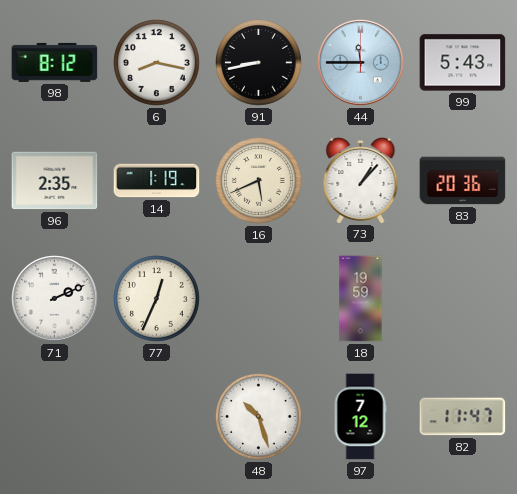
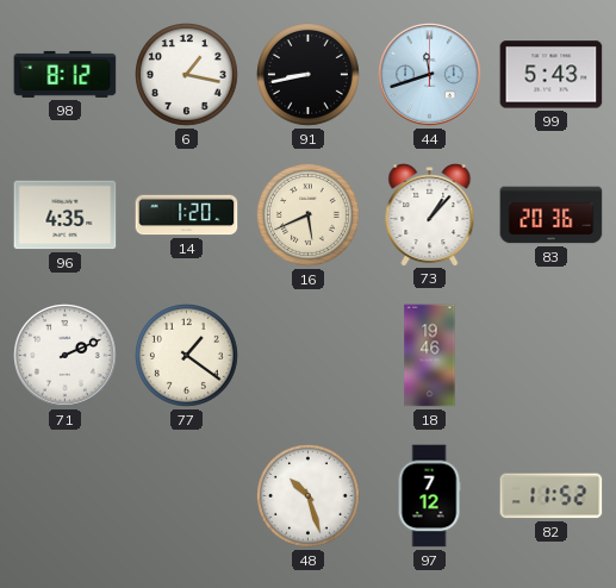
6: 8:17 -> 1:17 (187, 75)
44: 11:45 -> 11:42 (430, 75)
96: 2:35 -> 4:35 (66, 215)
14: 1:19 -> 1:20 (187, 215)
77: 12:34 -> 1:21 (187, 356)
18: 19:59 -> 19:46 (430, 356)
82: 11:47 -> 11:52 (552, 496)
